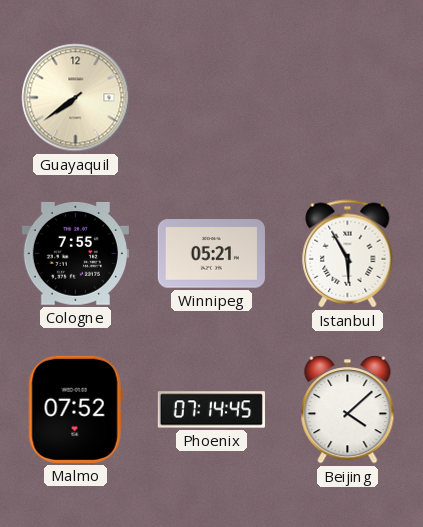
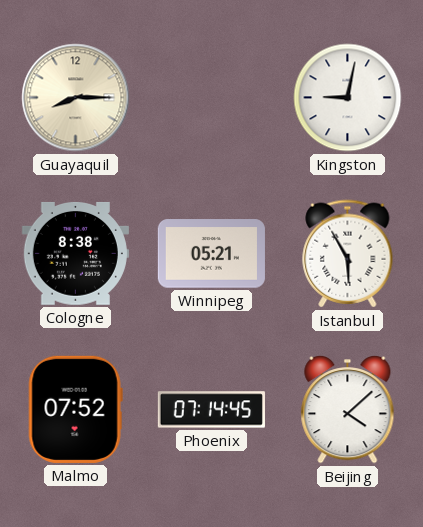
Guayaquil: 7:39 -> 8:15 (76, 98)
Kingston: none -> 9:02 (348, 98)
Cologne: 7:55 -> 8:38 (75, 253)
